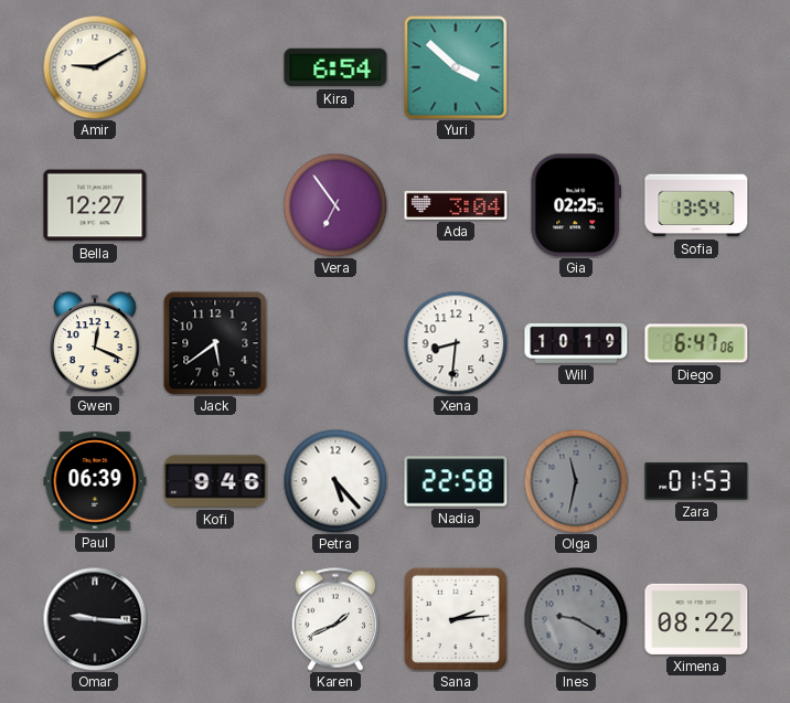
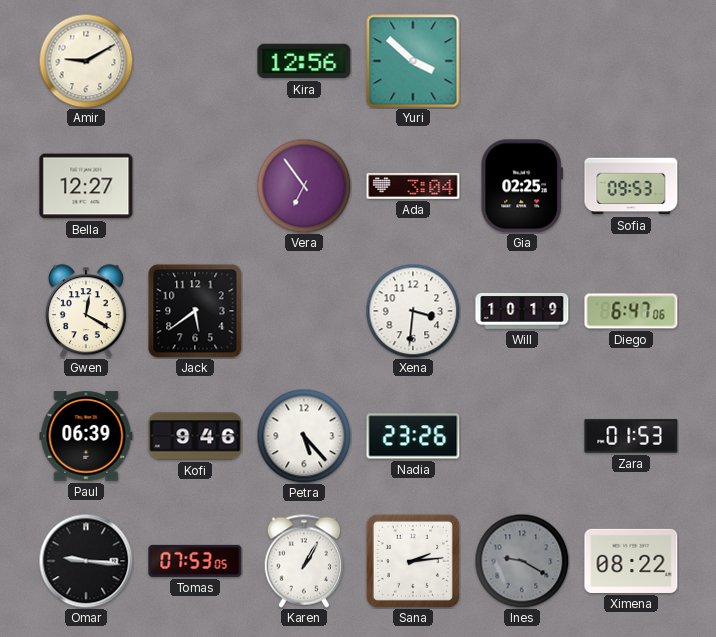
Kira: 6:54 -> 12:56 (304, 61)
Sofia: 13:54 -> 09:53 (631, 186)
Gwen: 12:19 -> 12:20 (86, 311)
Xena: 8:31 -> 3:31 (413, 311)
Nadia: 22:58 -> 23:26 (413, 436)
Olga: 11:32 -> none (576, 481)
Tomas: none -> 07:53 (195, 561)
Karen: 1:41 -> 1:05 (304, 561)
